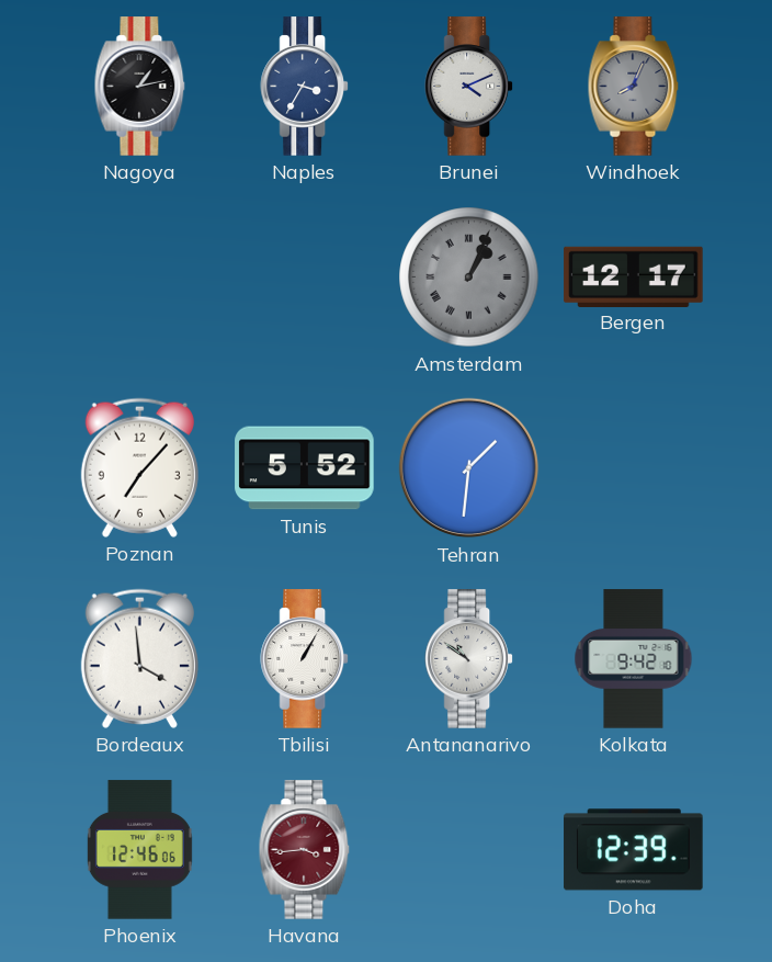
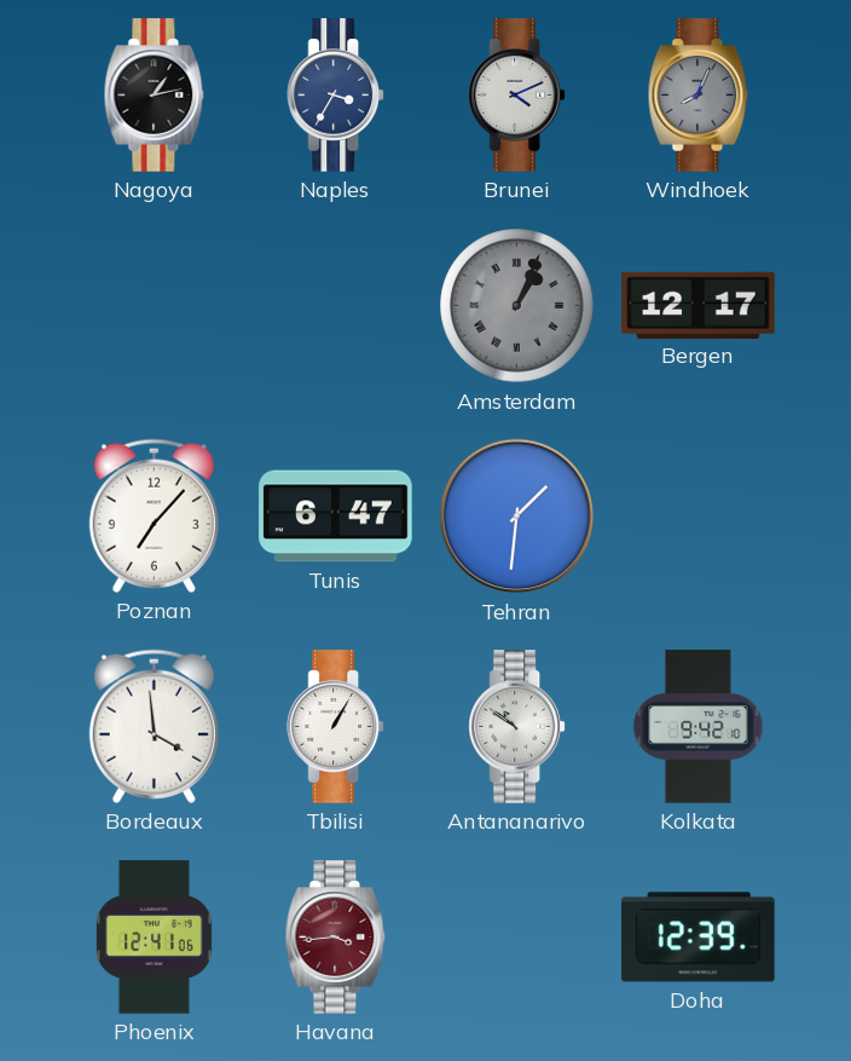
Tunis: 5:52 -> 6:47 (336, 517)
Phoenix: 12:46 -> 12:41 (154, 938)
